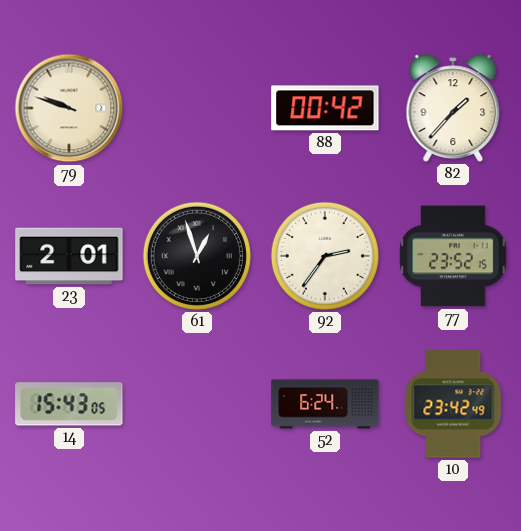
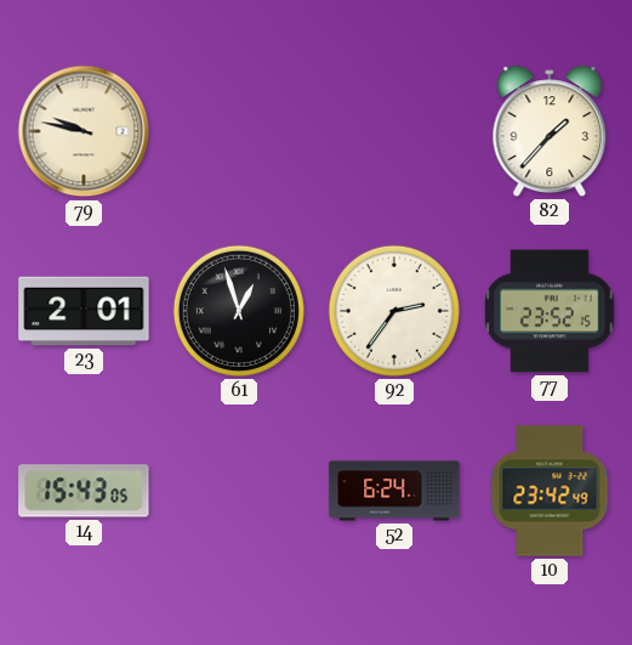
79: 9:48 -> 9:47 (84, 131)
88: 00:42 -> none (325, 108)
